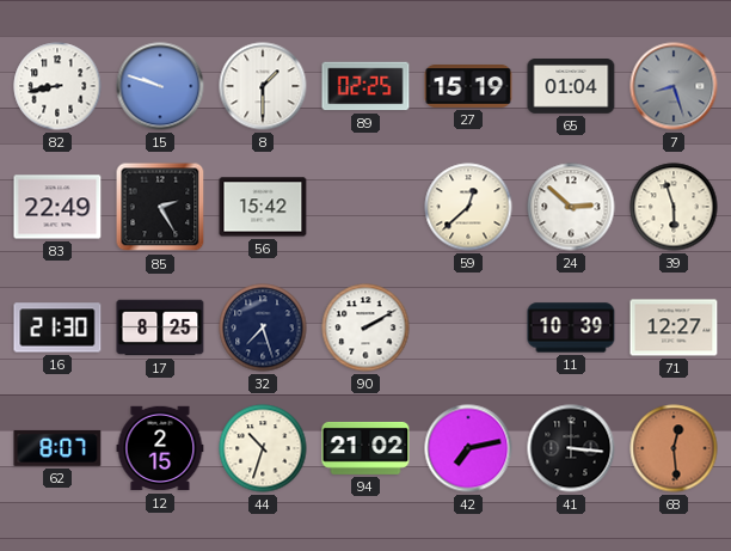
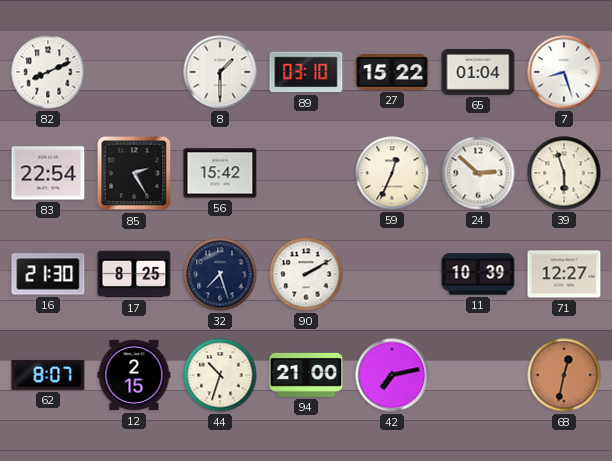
82: 8:43 -> 8:11 (48, 72)
15: 9:48 -> none (160, 86)
89: 02:25 -> 03:10 (306, 72)
27: 15:19 -> 15:22 (392, 72)
7 dial: grey -> white (564, 72)
83: 22:49 -> 22:54 (48, 173)
59: 12:38 -> 12:34 (392, 173)
94: 21:02 -> 21:00 (306, 375)
41: 3:16 -> none (571, 448)
68: 12:29 -> 12:32 (564, 375)
